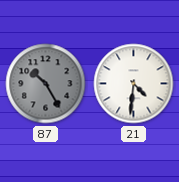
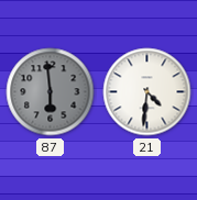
87: 10:25 -> 5:59 (51, 92)
